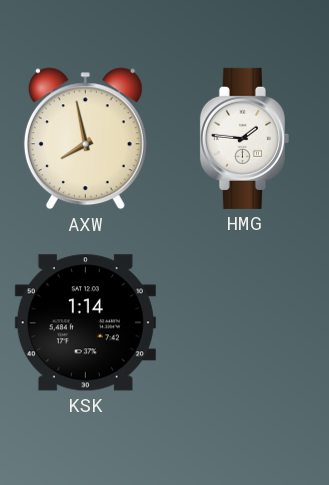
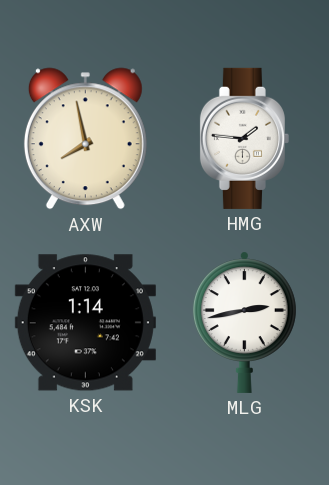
MLG: none -> 2:43 (244, 322)
